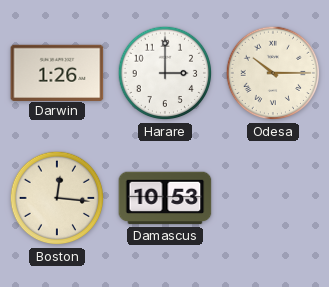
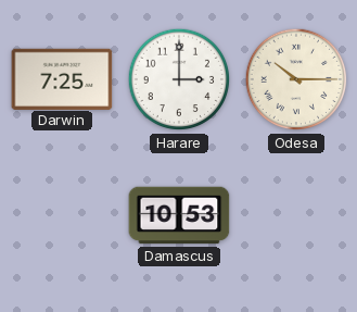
Darwin: 1:26 -> 7:25 (62, 78)
Boston: 12:16 -> none (57, 198)
